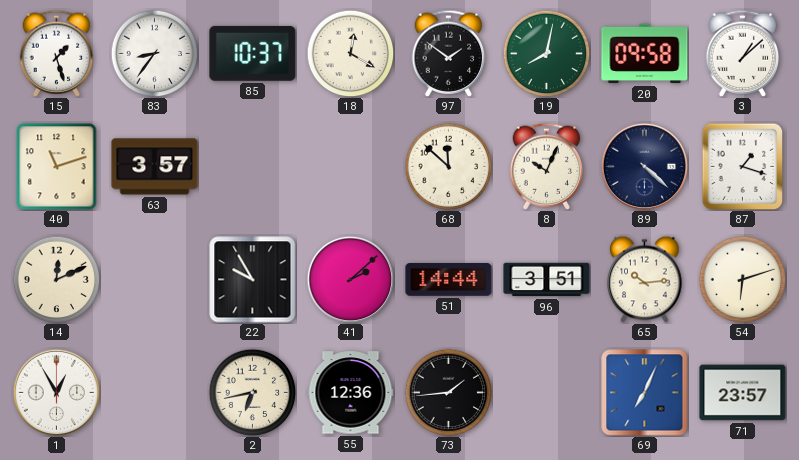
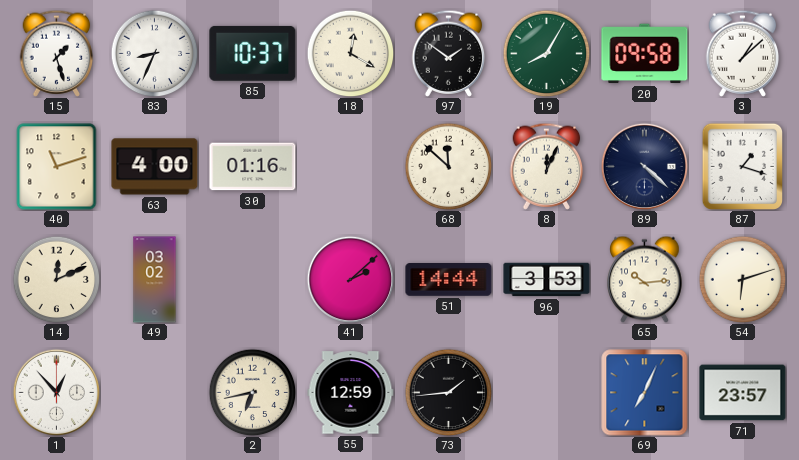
83: 8:36 -> 8:34 (154, 53)
19: 8:02 -> 8:05 (546, 53)
63: 3:57 -> 4:00 (155, 167)
30: none -> 01:16 (253, 167)
8: 10:04 -> 12:04 (547, 166)
49: none -> 03:02 (155, 280)
22: 9:55 -> none (253, 280)
96: 3:51 -> 3:53 (547, 280)
1: 12:55 -> 12:53 (56, 392)
55: 12:36 -> 12:59 (351, 393)
